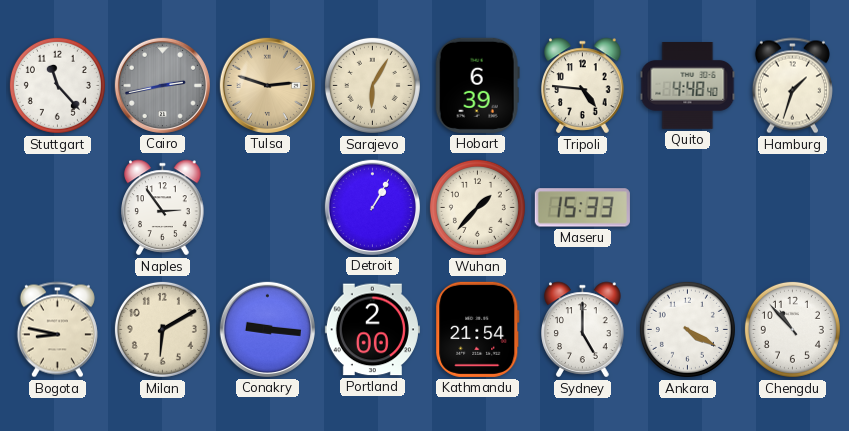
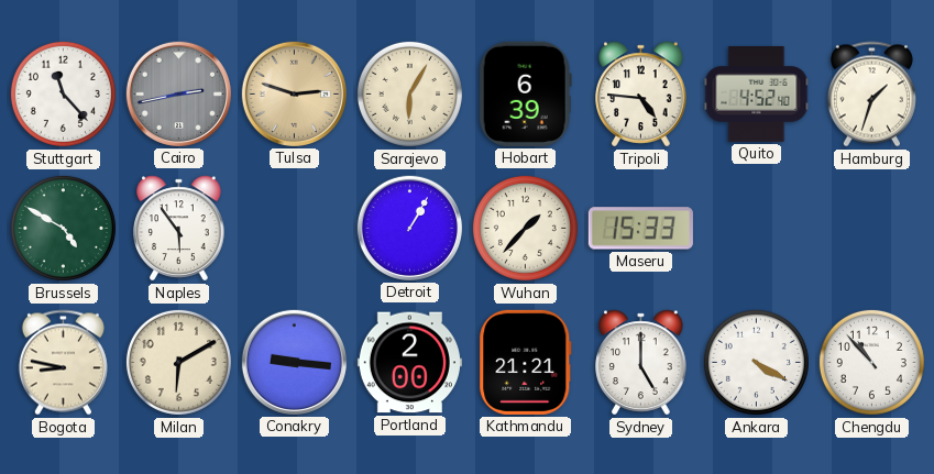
Quito: 4:48 -> 4:52 (757, 95)
Brussels: none -> 4:50 (63, 228)
Naples: 2:54 -> 5:54 (179, 229)
Kathmandu: 21:54 -> 21:21 (526, 362)
